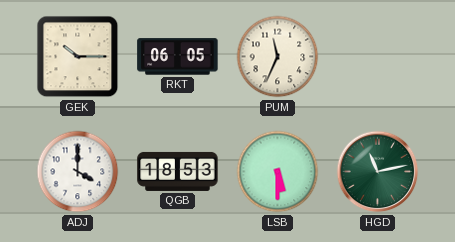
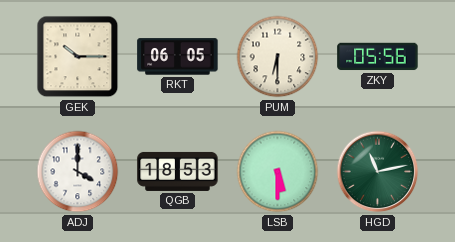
PUM: 11:34 -> 6:30 (278, 57)
ZKY: none -> 05:56 (378, 57)
